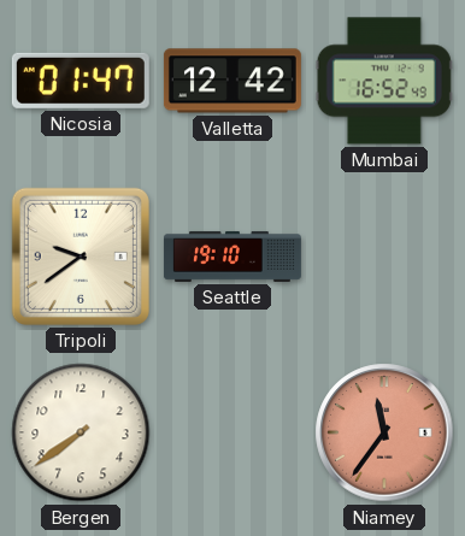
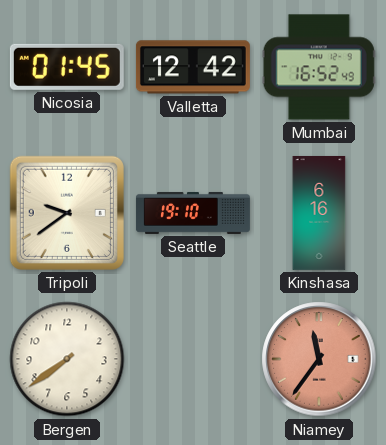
Nicosia: 01:47 -> 01:45 (67, 67)
Kinshasa: none -> 6:16 (319, 213)
